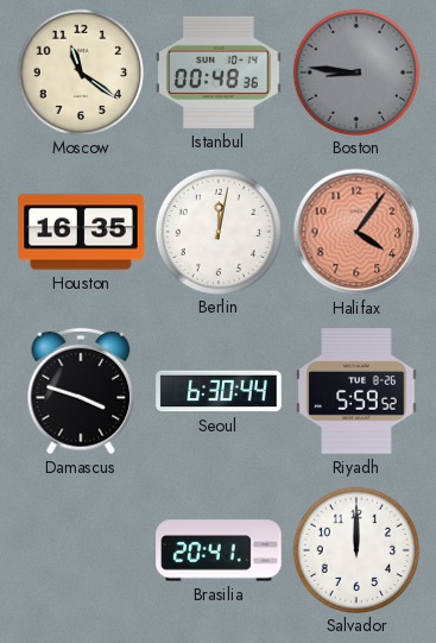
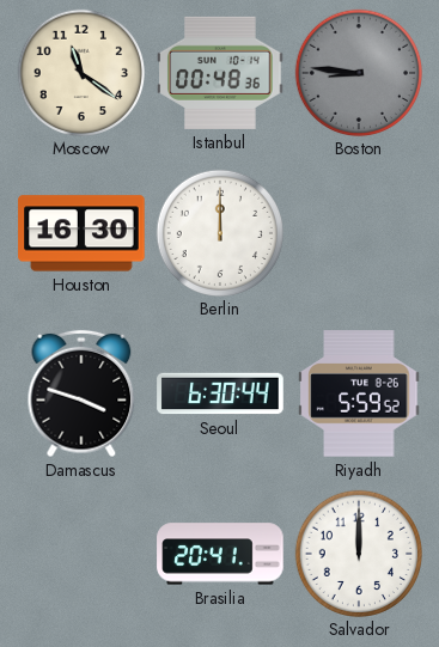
Houston: 16:35 -> 16:30 (81, 233)
Berlin: 12:02 -> 12:00 (219, 232)
Halifax: 4:06 -> none (356, 232)
